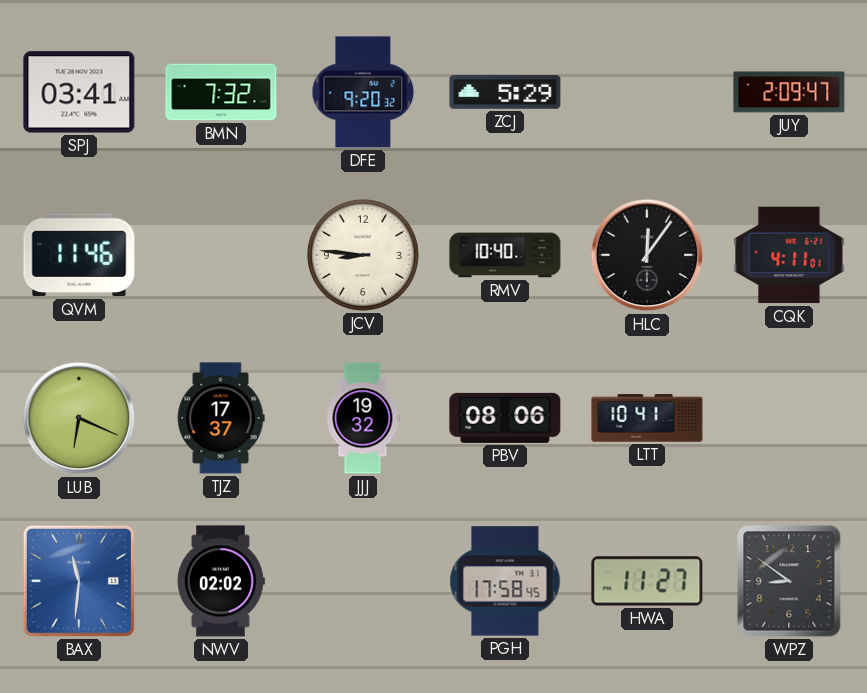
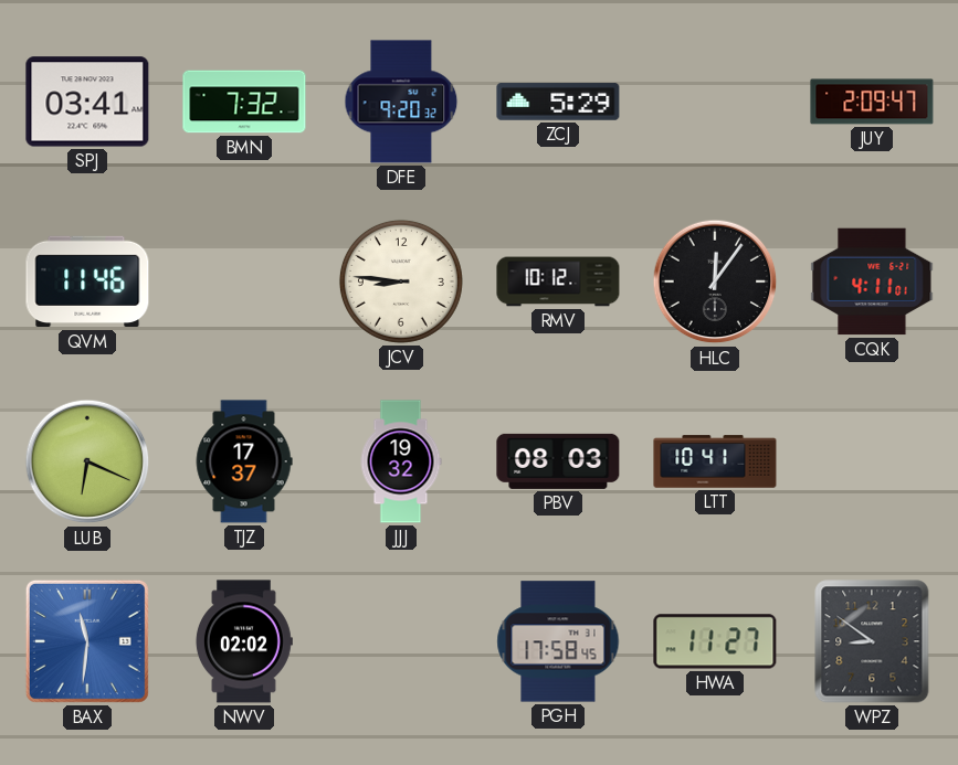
RMV: 10:40 -> 10:12 (558, 281)
PBV: 08:06 -> 08:03 (558, 461)
